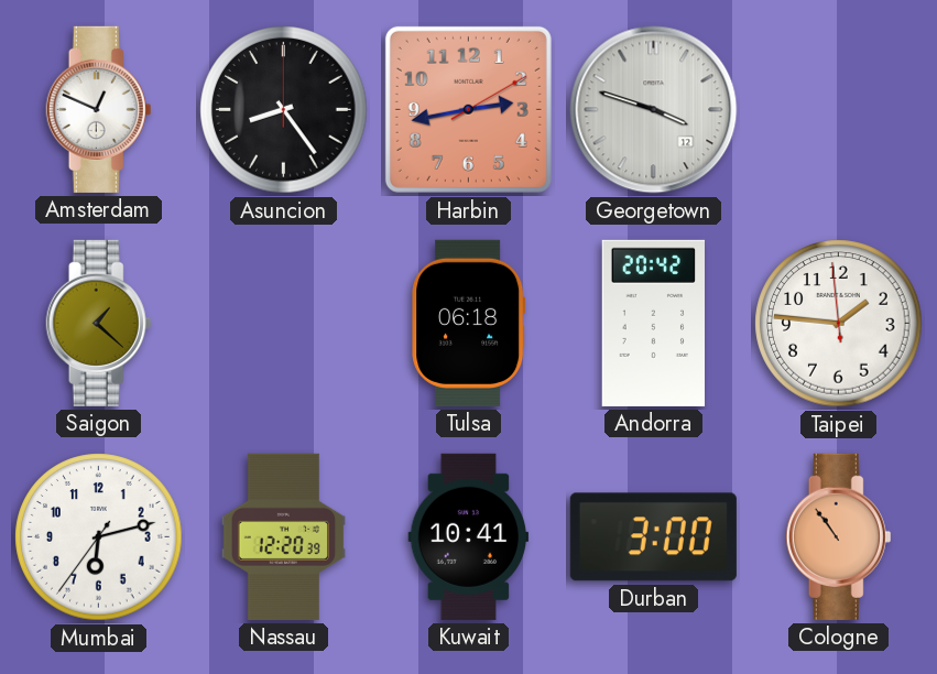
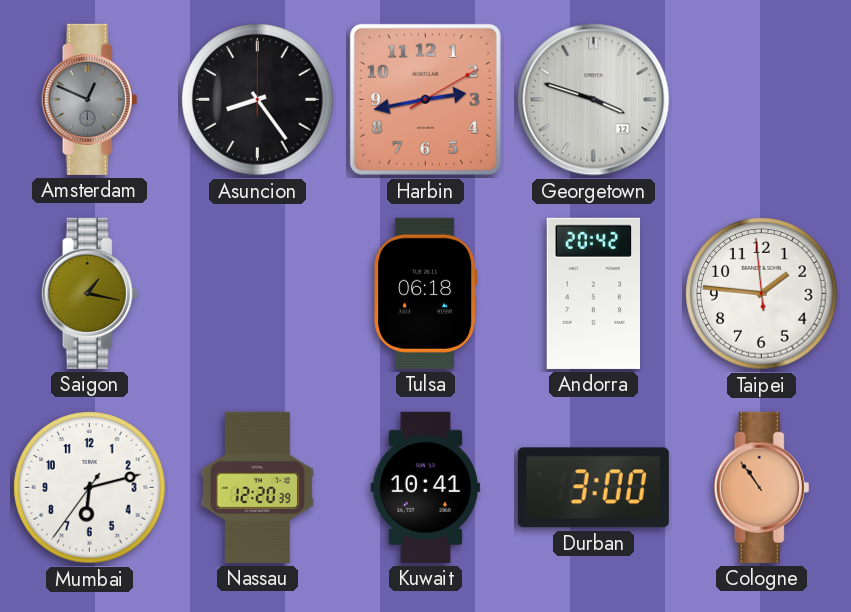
Amsterdam dial: white -> grey (90, 99)
Saigon: 1:22 -> 1:17 (90, 293)
